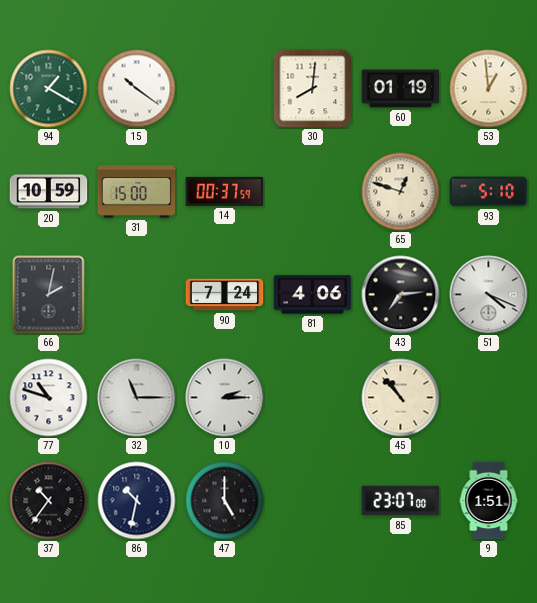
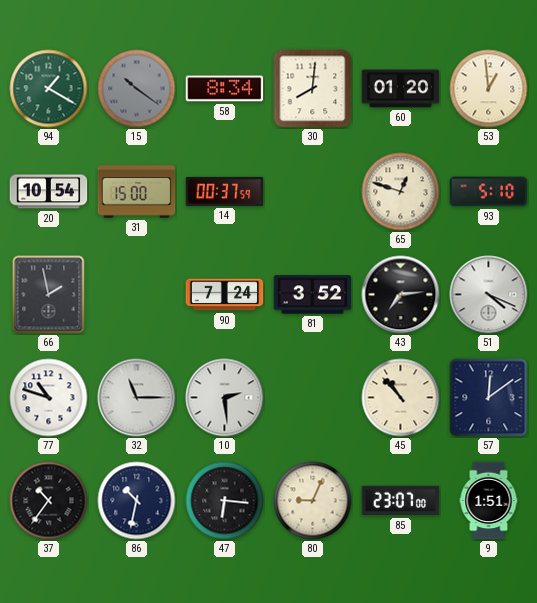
15 dial: white -> grey (137, 89)
58: none -> 8:34 (225, 89)
60: 01:19 -> 01:20 (401, 89)
20: 10:59 -> 10:54 (49, 192)
66: 2:02 -> 1:58 (49, 295)
81: 4:06 -> 3:52 (313, 295)
10: 2:15 -> 2:29 (225, 398)
57: none -> 12:09 (489, 398)
47: 5:00 -> 6:16 (225, 501)
80: none -> 9:04 (313, 501)
